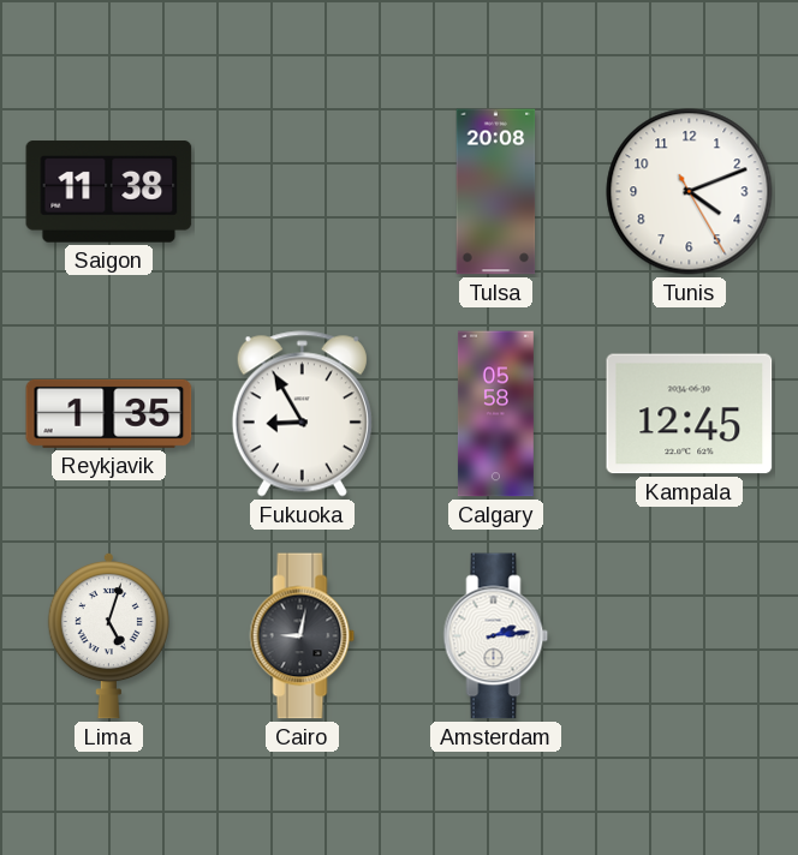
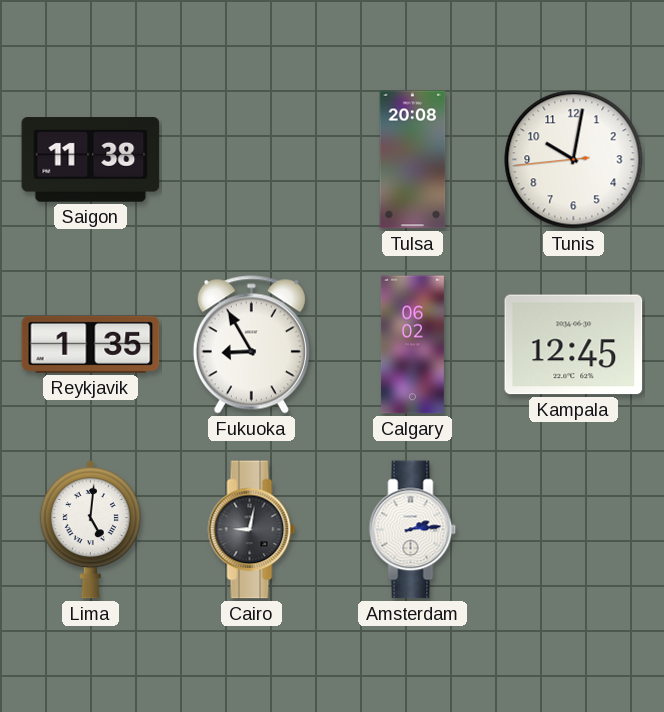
Tunis: 4:11 -> 10:01 (574, 160)
Calgary: 05:58 -> 06:02 (412, 345)
Lima: 5:03 -> 5:01 (90, 529)
